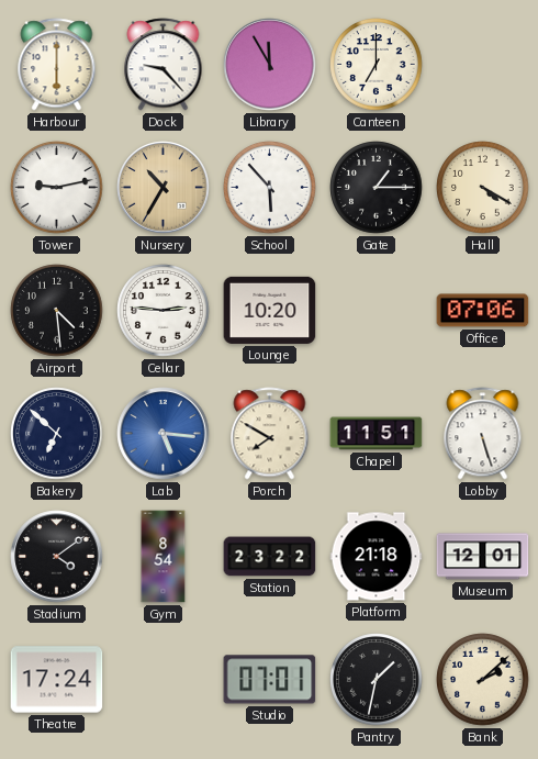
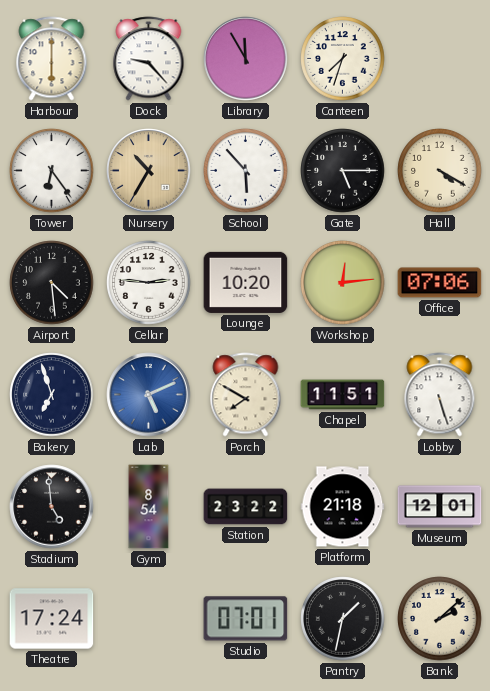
Canteen: 7:00 -> 7:33 (343, 59)
Tower: 9:13 -> 6:24 (52, 171)
Gate: 1:15 -> 5:15 (343, 171)
Workshop: none -> 12:14 (343, 283)
Bakery: 6:52 -> 6:57 (52, 395)
Lab: 5:16 -> 5:11 (149, 395)
Stadium: 4:09 -> 4:59 (52, 507)
